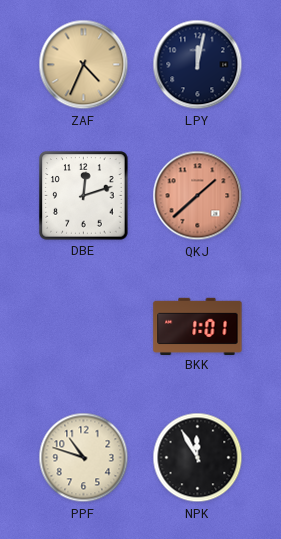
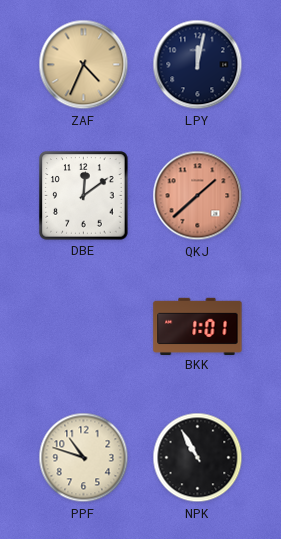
DBE: 12:12 -> 12:09 (84, 196)
NPK: 11:55 -> 10:55 (198, 458)
